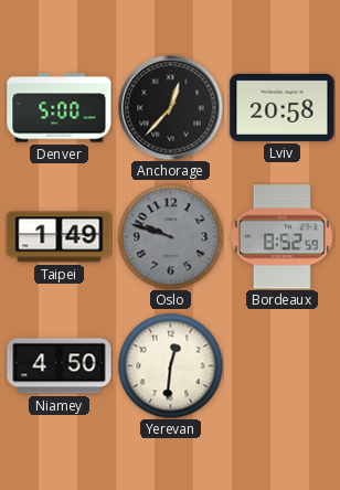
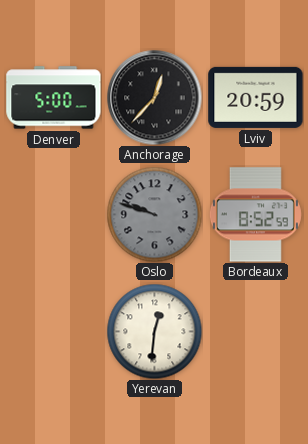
Lviv: 20:58 -> 20:59 (256, 97)
Taipei: 1:49 -> none (60, 237)
Niamey: 4:50 -> none (60, 366)
